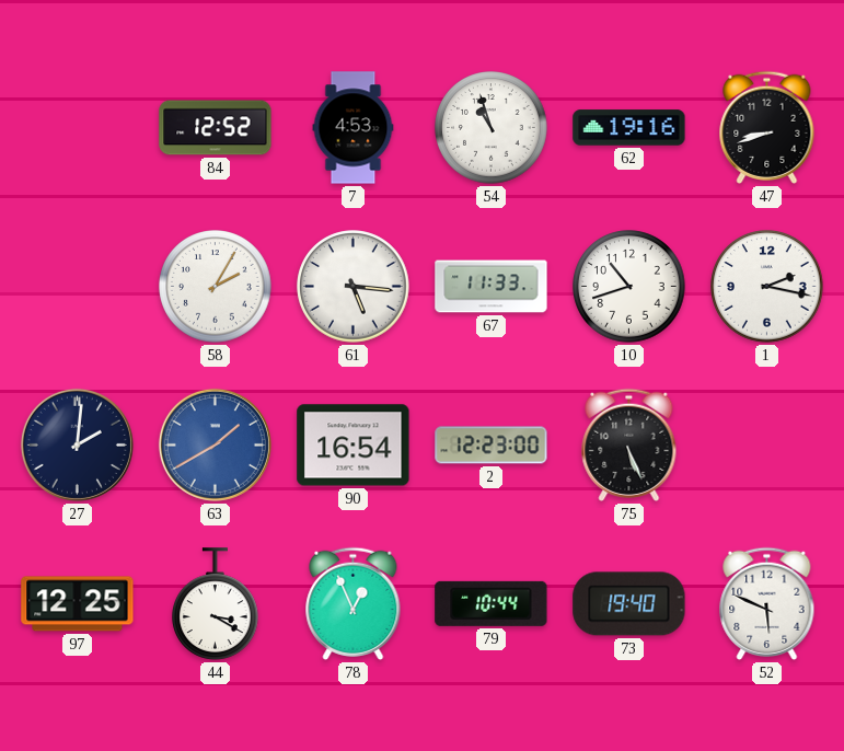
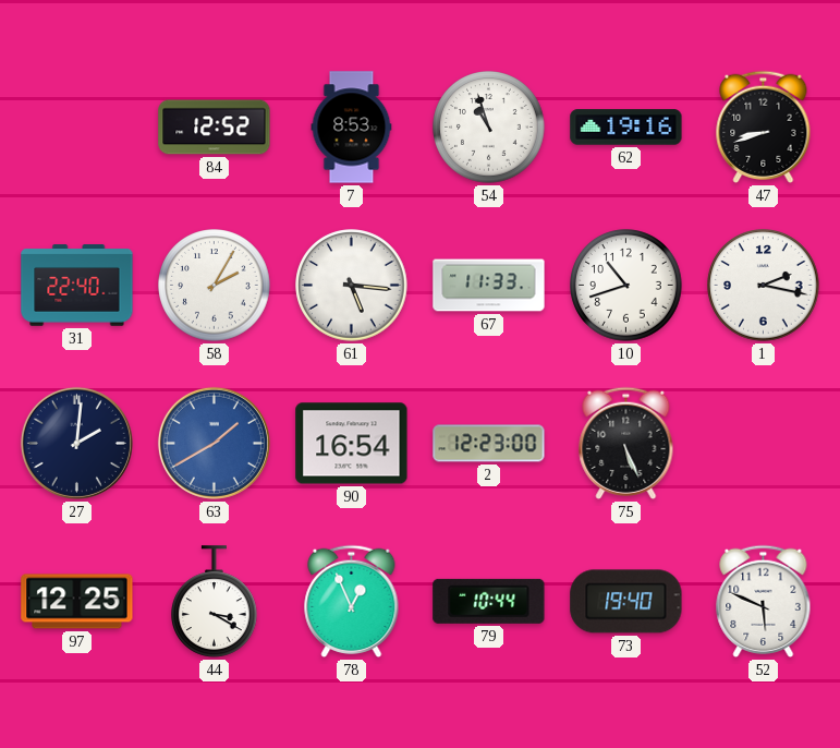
7: 4:53 -> 8:53 (352, 128)
31: none -> 22:40 (77, 286)
